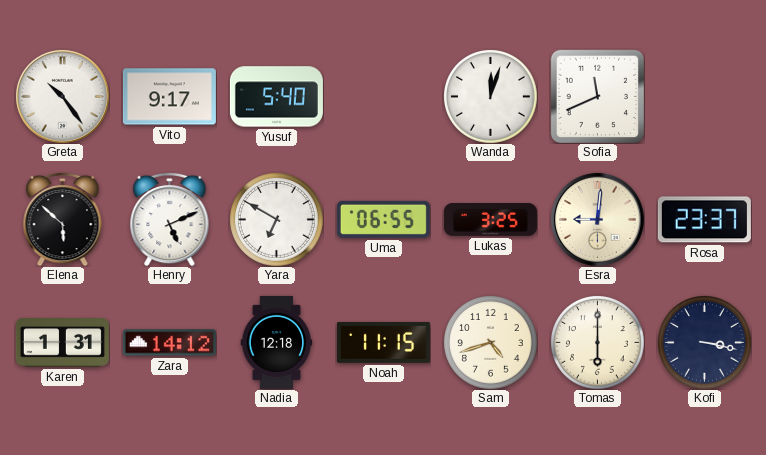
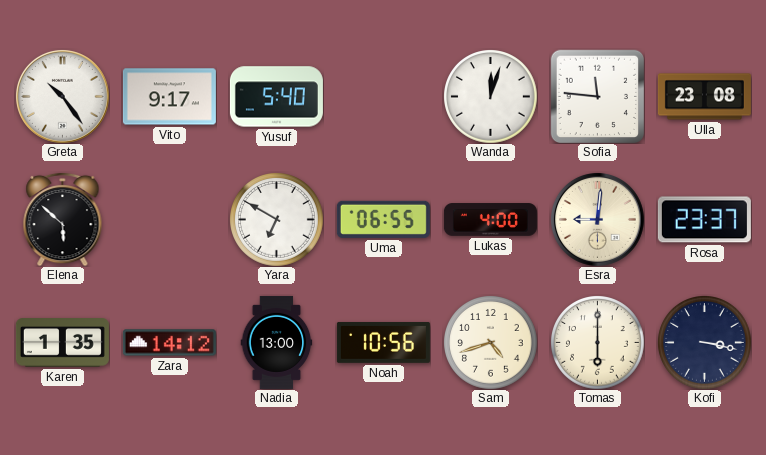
Sofia: 11:41 -> 11:46 (597, 96)
Ulla: none -> 23:08 (704, 97)
Henry: 5:11 -> none (170, 219)
Lukas: 3:25 -> 4:00 (490, 220)
Karen: 1:31 -> 1:35 (62, 343)
Nadia: 12:18 -> 13:00 (277, 342)
Noah: 11:15 -> 10:56 (383, 343)
